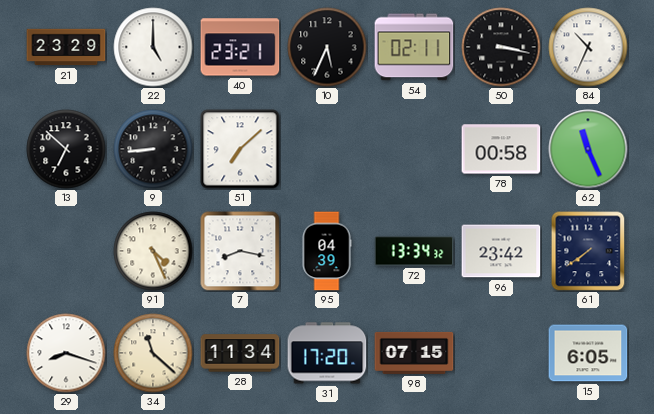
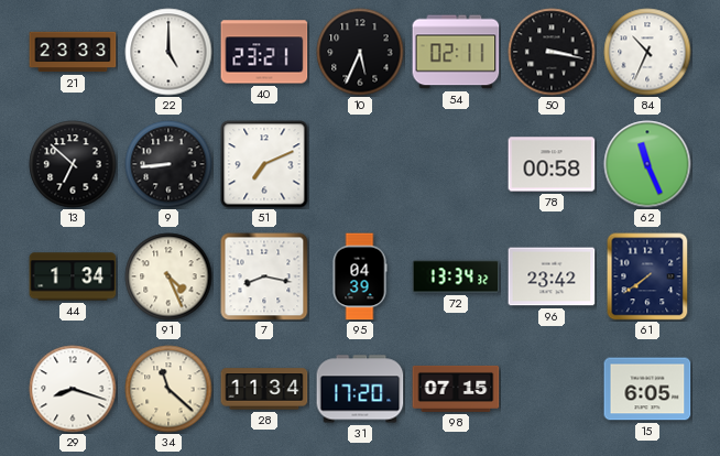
21: 23:29 -> 23:33 (73, 52)
51: 7:08 -> 7:11 (264, 164)
44: none -> 1:34 (73, 276)
